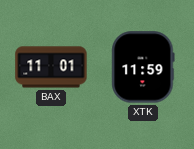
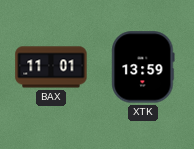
XTK: 11:59 -> 13:59 (143, 67)
